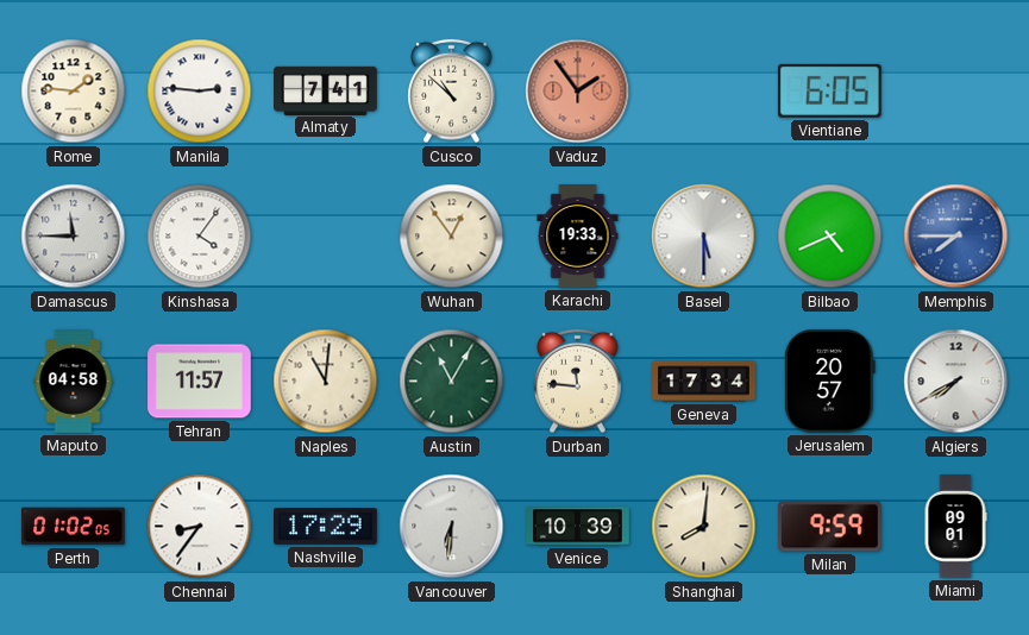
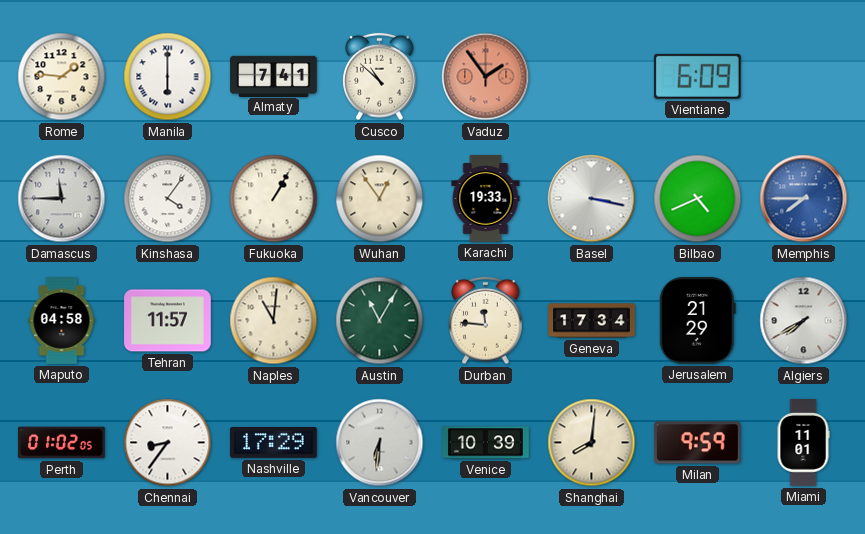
Manila: 2:46 -> 6:00 (168, 77)
Vientiane: 6:05 -> 6:09 (697, 76)
Fukuoka: none -> 1:05 (274, 199)
Basel: 5:30 -> 3:17 (592, 199)
Jerusalem: 20:57 -> 21:29 (697, 321)
Miami: 09:01 -> 11:01 (803, 443)
